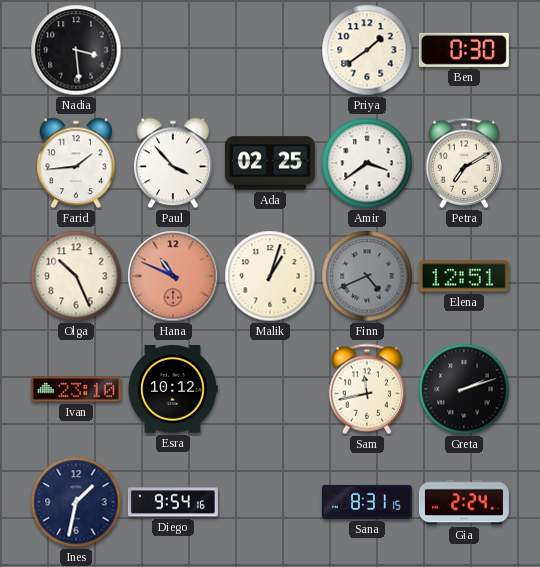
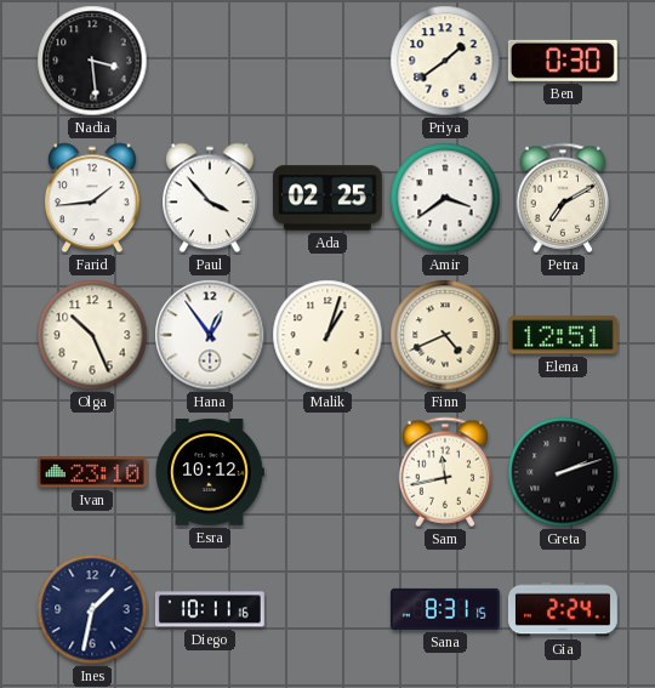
Hana: 10:49 -> 12:54 (210, 335)
Hana dial: salmon -> white (210, 335)
Finn dial: grey -> cream (445, 335)
Diego: 9:54 -> 10:11 (210, 609)
